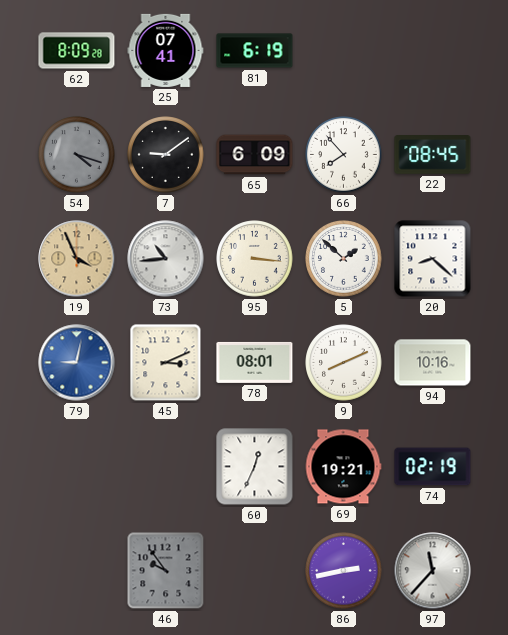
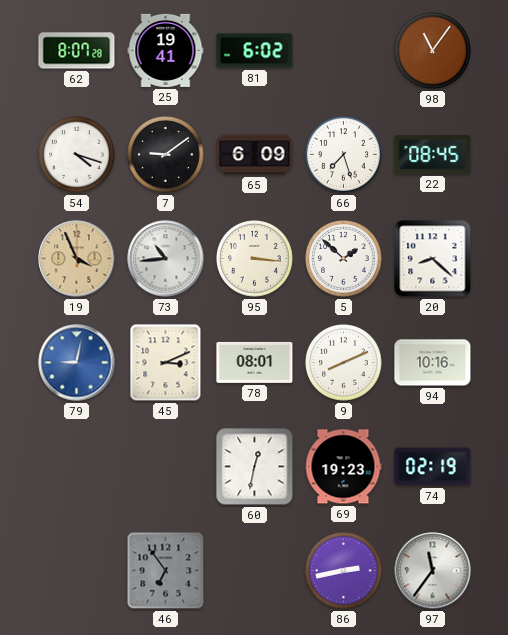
62: 8:09 -> 8:07 (77, 51)
25: 07:41 -> 19:41 (166, 50)
81: 6:19 -> 6:02 (255, 51)
98: none -> 11:06 (433, 51)
54 dial: grey -> white (77, 155)
66: 7:53 -> 7:27 (344, 155)
60: 12:34 -> 12:32 (255, 467)
69: 19:21 -> 19:23 (343, 467)
46: 9:54 -> 6:54 (166, 571)
97: 11:37 -> 11:36 (433, 571)
